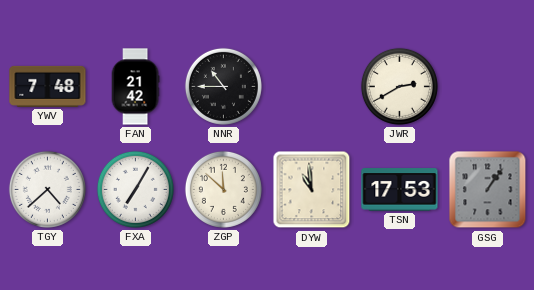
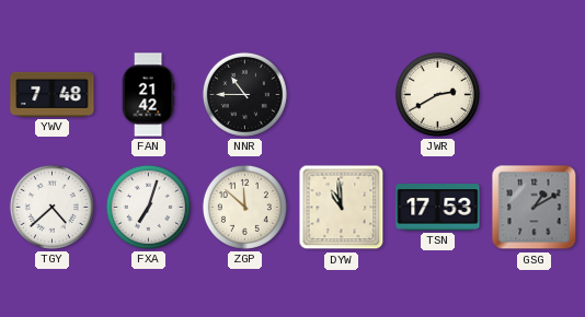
FXA: 7:05 -> 7:03 (148, 207)
GSG: 1:06 -> 1:10 (535, 208)
